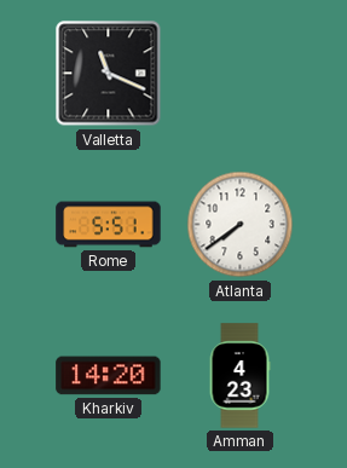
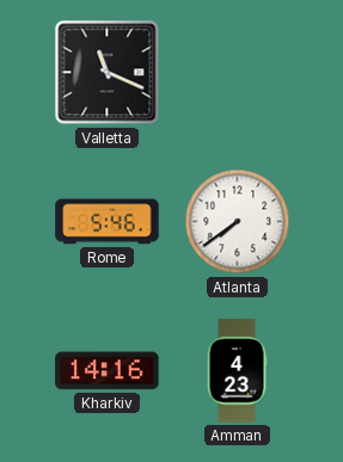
Rome: 5:51 -> 5:46 (108, 222)
Kharkiv: 14:20 -> 14:16 (108, 371)
